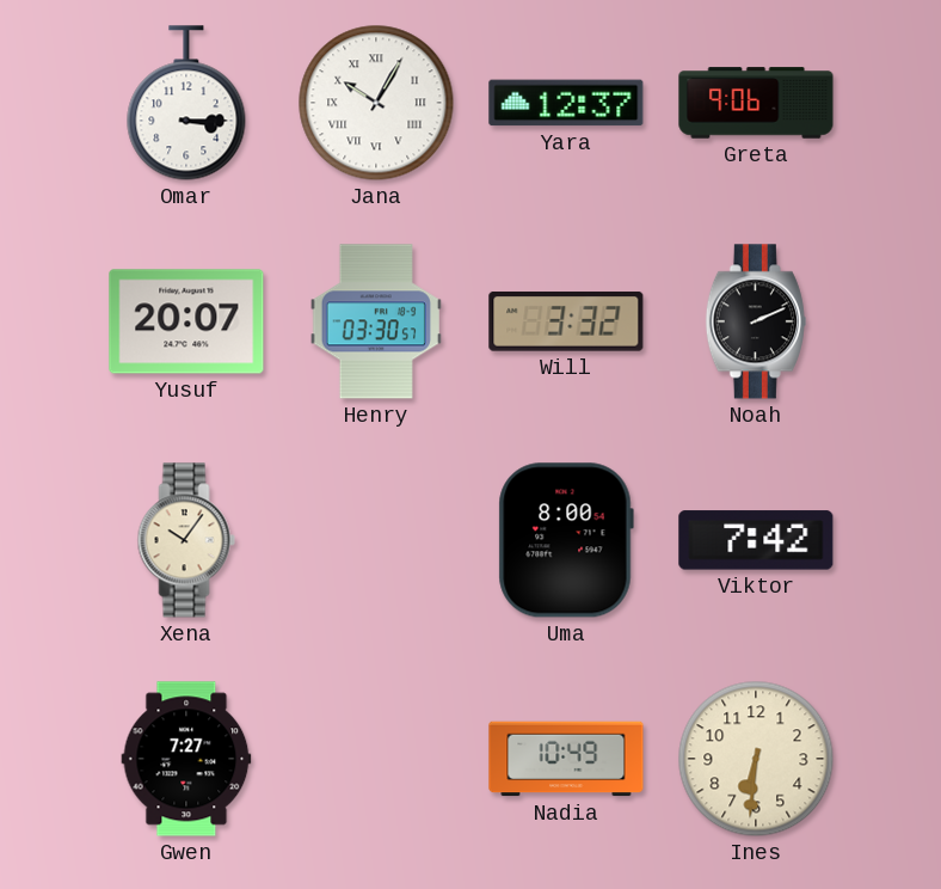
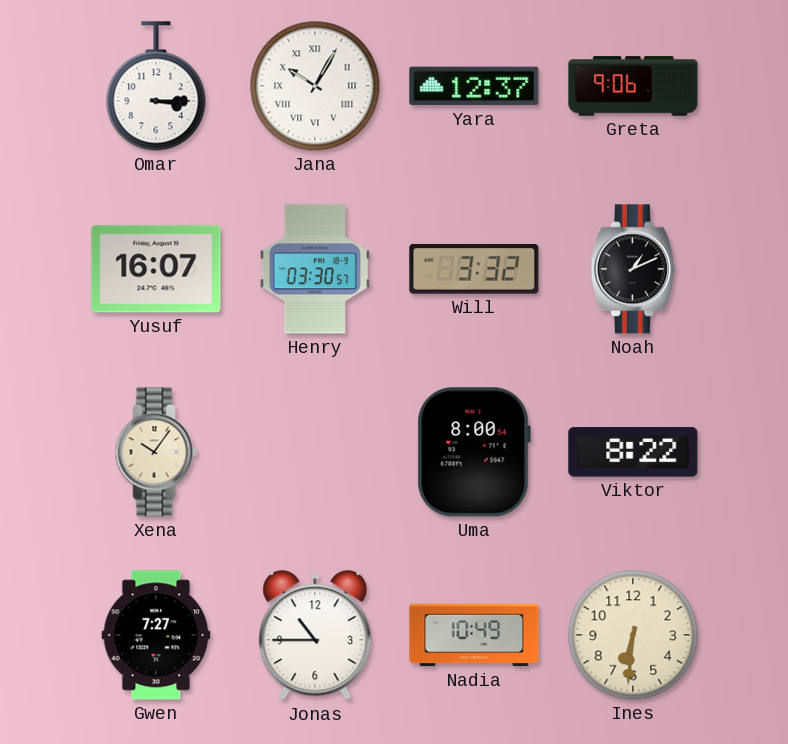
Yusuf: 20:07 -> 16:07 (156, 269)
Noah: 2:11 -> 1:11 (633, 269)
Viktor: 7:42 -> 8:22 (633, 452)
Jonas: none -> 10:45 (315, 636)
